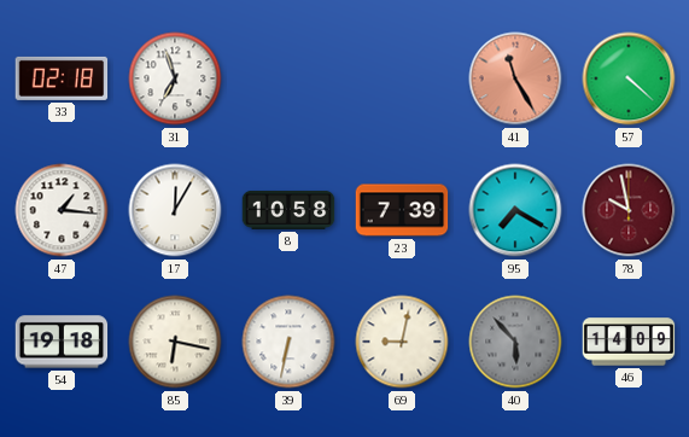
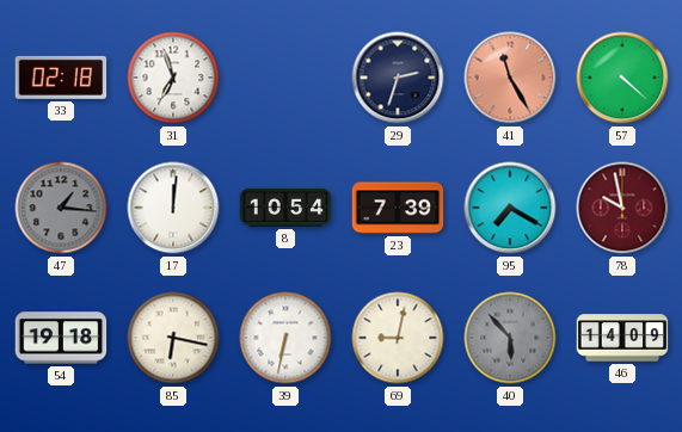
29: none -> 2:33 (398, 78)
47 dial: white -> grey (61, 208)
17: 12:05 -> 12:01 (173, 208)
8: 10:58 -> 10:54 (285, 208)
